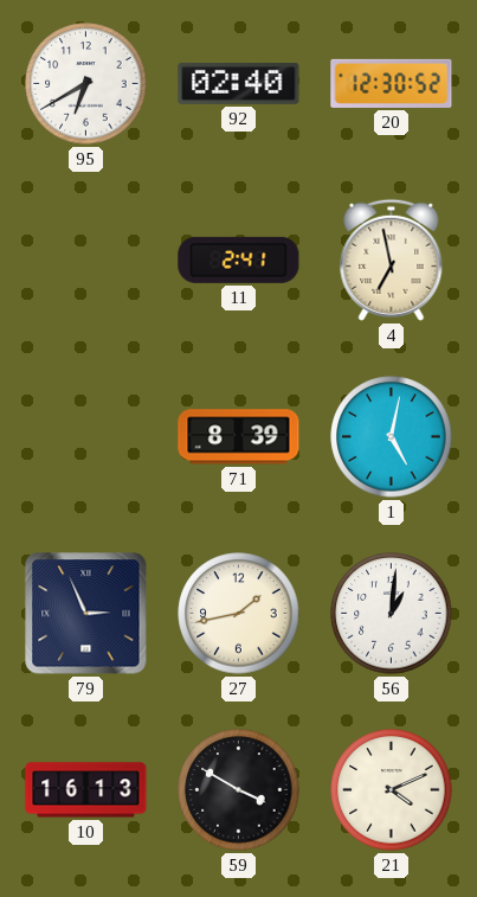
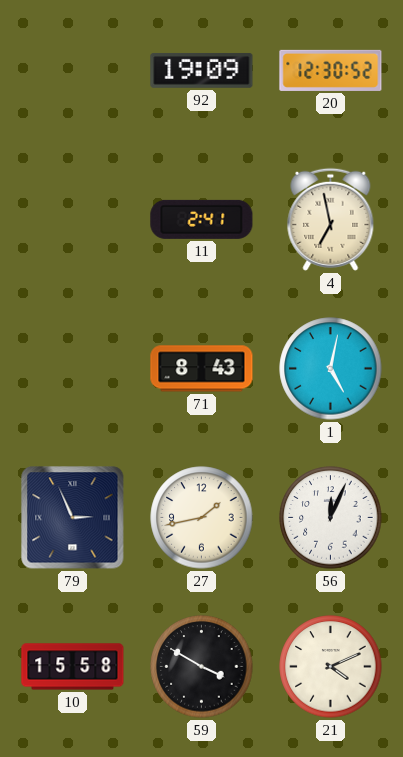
95: 6:40 -> none (86, 84)
92: 02:40 -> 19:09 (202, 71)
71: 8:39 -> 8:43 (202, 369)
56: 1:01 -> 12:04 (331, 518)
10: 16:13 -> 15:58 (73, 667)
